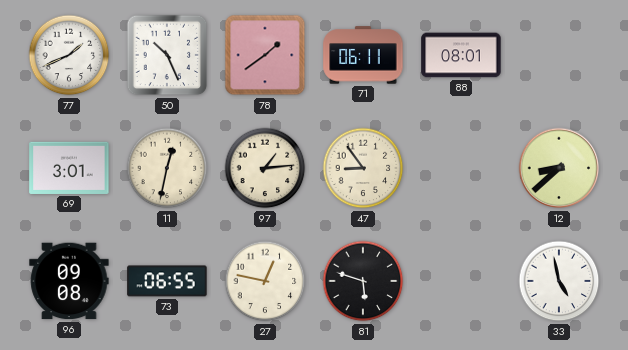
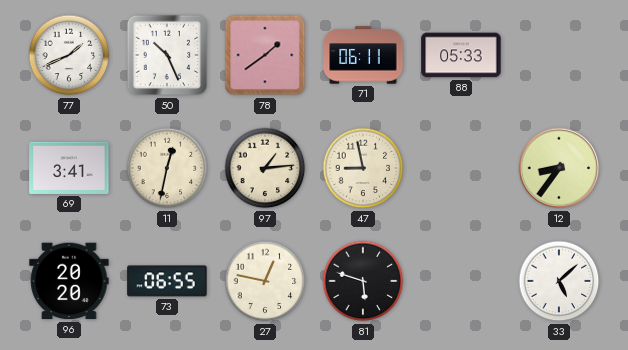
88: 08:01 -> 05:33 (461, 55)
69: 3:01 -> 3:41 (69, 168)
47: 8:54 -> 8:58 (363, 168)
12: 8:38 -> 8:36 (559, 168)
96: 09:08 -> 20:20 (69, 281)
33: 4:58 -> 5:08 (559, 281)
